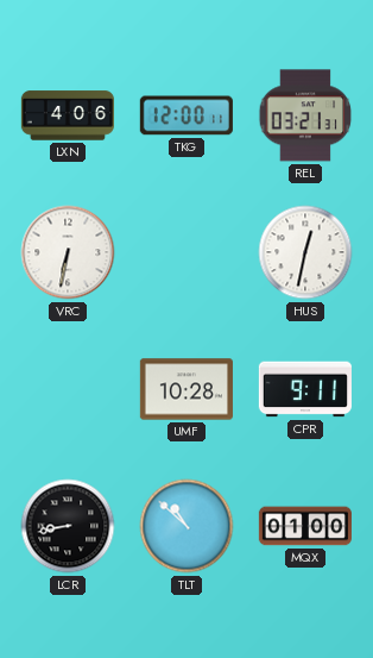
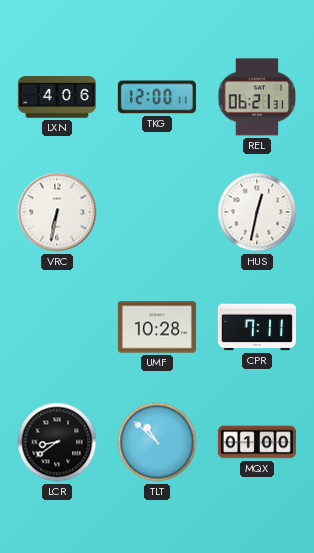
REL: 03:21 -> 06:21 (257, 97)
CPR: 9:11 -> 7:11 (257, 327)
LCR: 8:43 -> 8:39 (57, 442)
